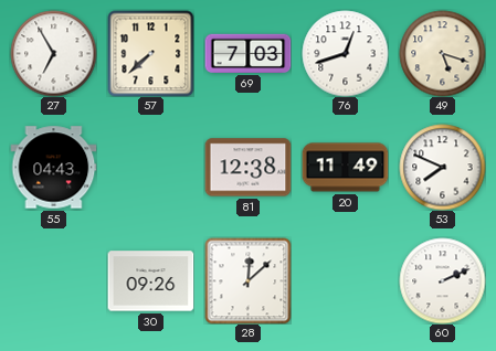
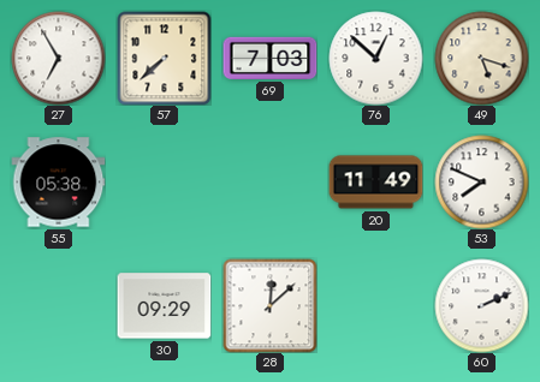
76: 12:42 -> 12:52 (375, 58)
55: 04:43 -> 05:38 (58, 183)
81: 12:38 -> none (247, 168)
30: 09:26 -> 09:29 (164, 306)
